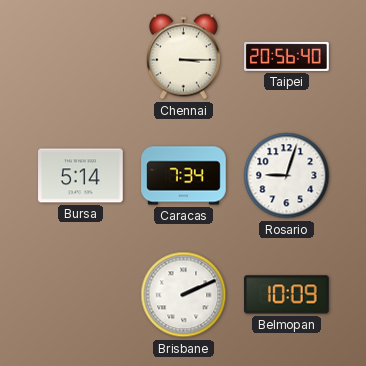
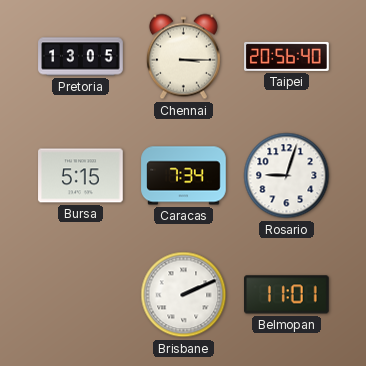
Pretoria: none -> 13:05 (81, 57)
Bursa: 5:14 -> 5:15 (81, 176)
Belmopan: 10:09 -> 11:01 (287, 295)
